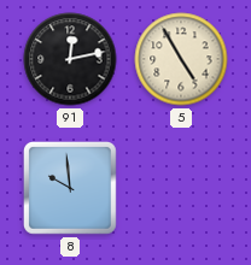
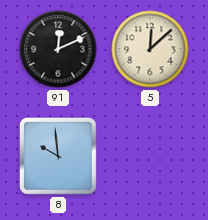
91: 12:13 -> 12:11 (58, 49)
5: 4:55 -> 12:08 (150, 49)
